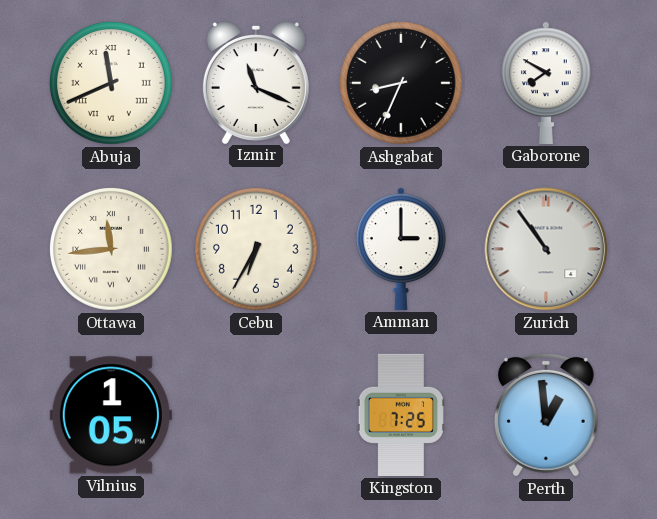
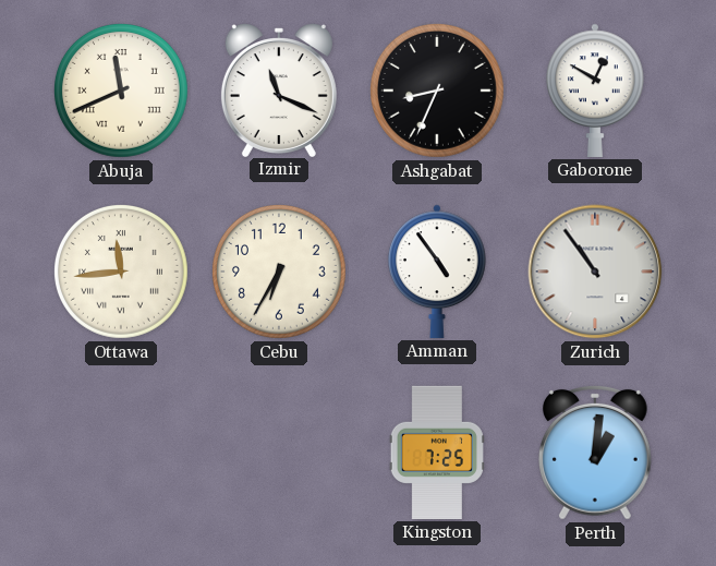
Gaborone: 7:50 -> 12:50 (595, 91)
Amman: 3:00 -> 4:54 (437, 272)
Vilnius: 1:05 -> none (111, 415)
Perth: 12:59 -> 1:01 (595, 453)
